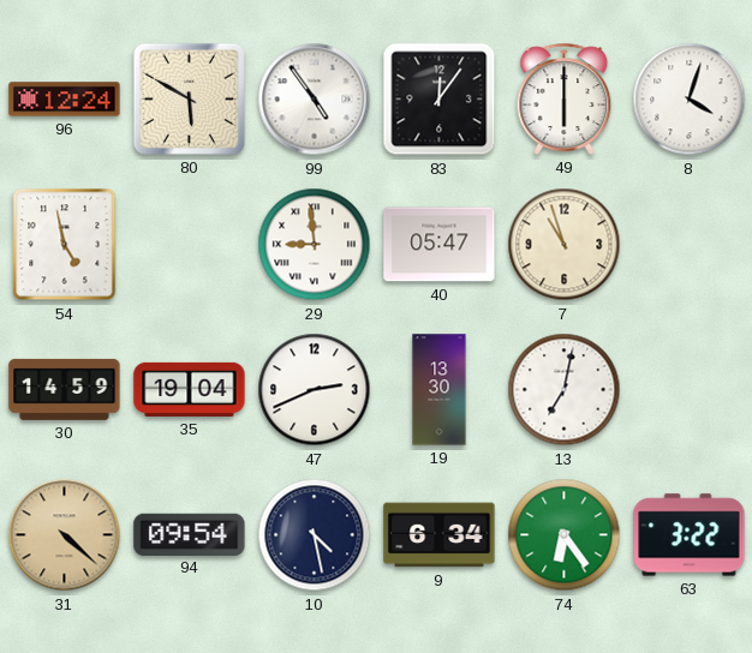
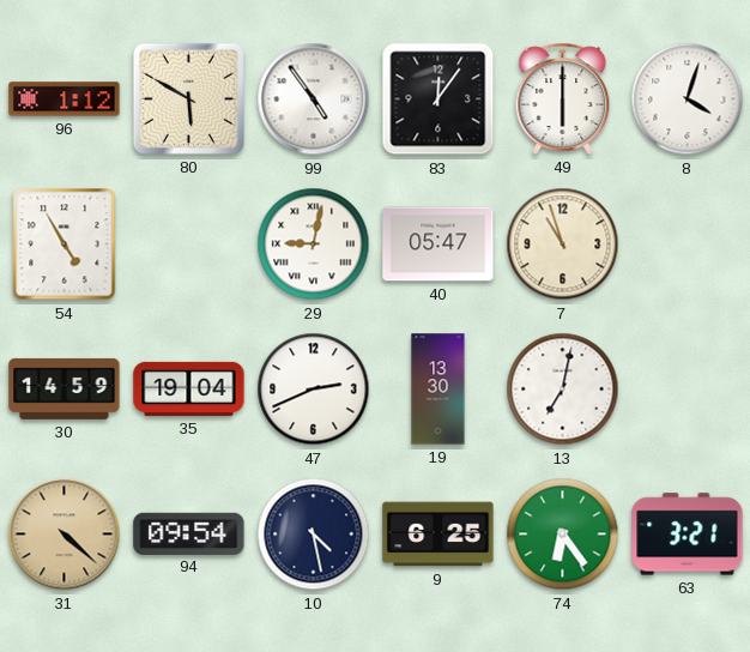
96: 12:24 -> 1:12 (65, 99)
54: 4:58 -> 4:55 (65, 244)
29: 8:59 -> 9:02 (314, 244)
9: 6:34 -> 6:25 (438, 535)
63: 3:22 -> 3:21 (688, 535)
